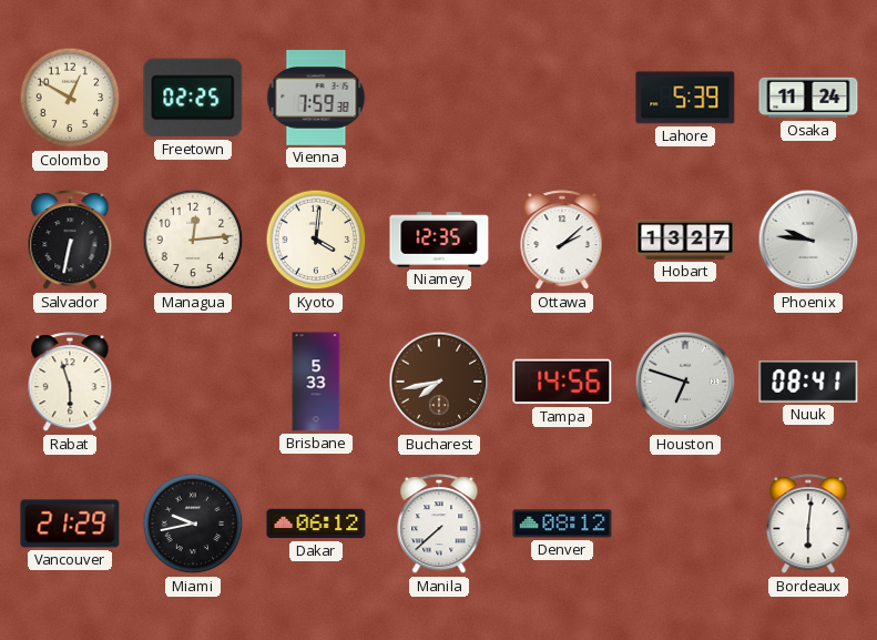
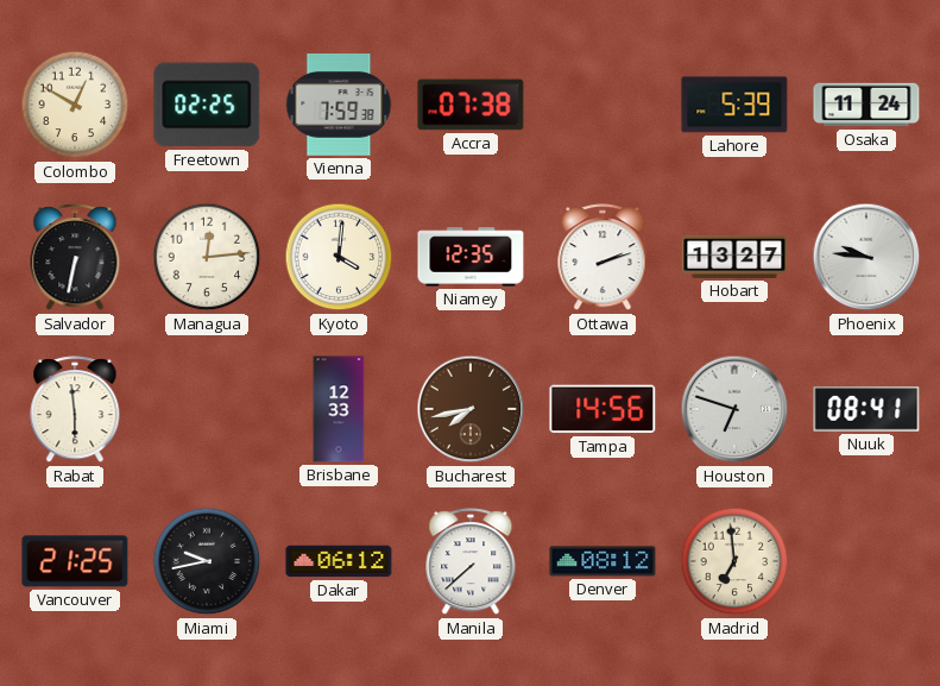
Accra: none -> 07:38 (471, 105)
Ottawa: 2:08 -> 2:12 (603, 258)
Rabat: 5:57 -> 5:59 (75, 410)
Brisbane: 5:33 -> 12:33 (339, 409)
Vancouver: 21:29 -> 21:25 (75, 561)
Madrid: none -> 6:59 (734, 561)
Bordeaux: 6:01 -> none (808, 525)
